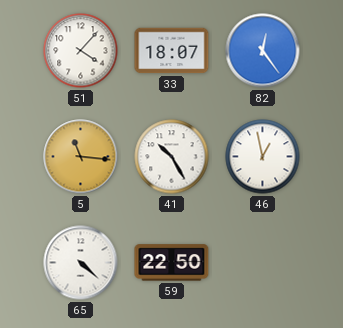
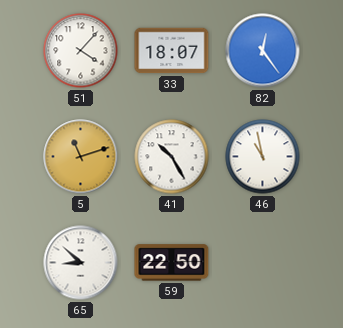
5: 11:16 -> 11:12 (81, 157)
46: 12:58 -> 10:58 (263, 157)
65: 4:22 -> 8:52 (81, 263)
